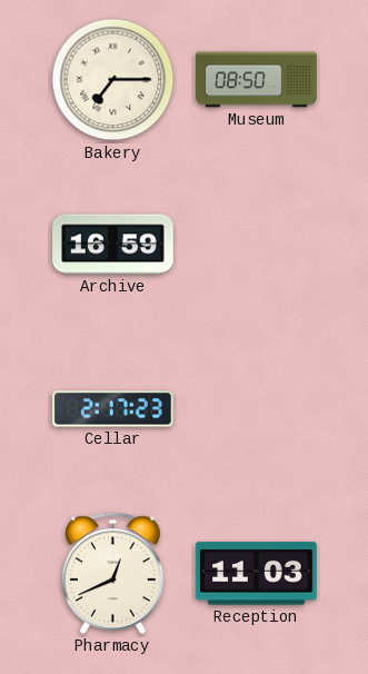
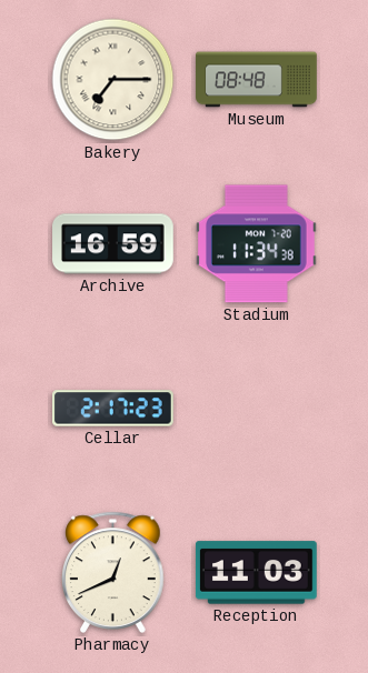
Museum: 08:50 -> 08:48 (257, 80)
Stadium: none -> 11:34 (256, 244)
